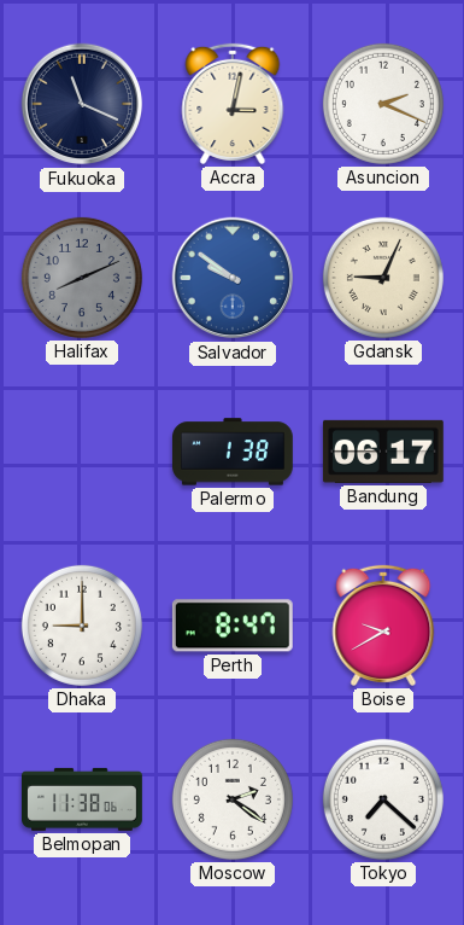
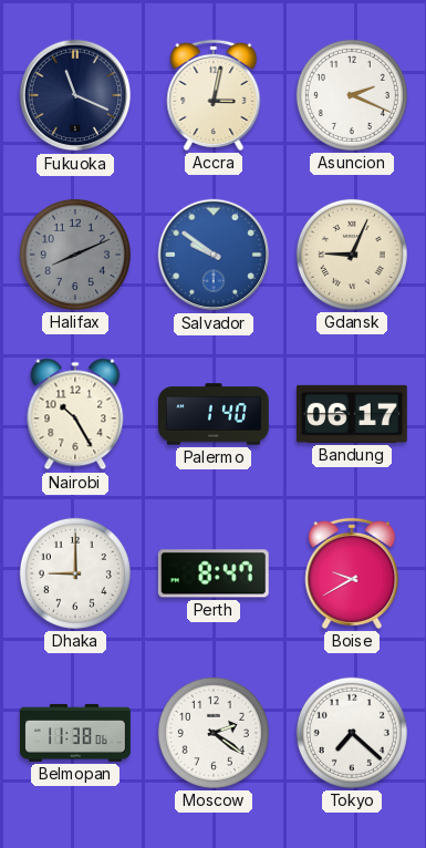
Nairobi: none -> 10:25 (75, 414)
Palermo: 1:38 -> 1:40 (215, 414)
